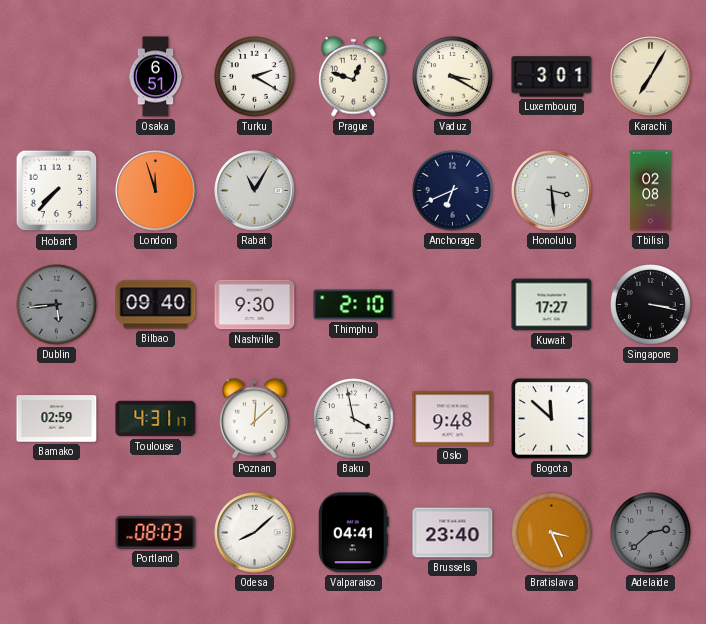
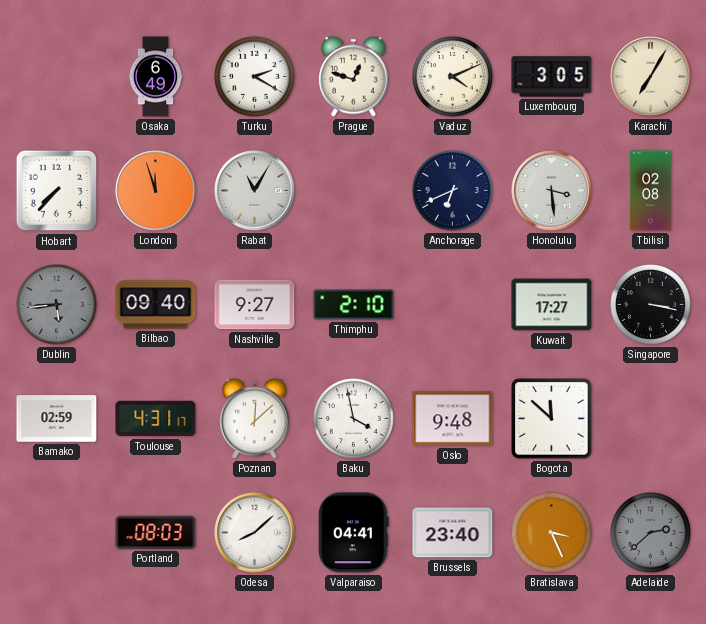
Osaka: 6:51 -> 6:49 (156, 77)
Vaduz: 3:20 -> 4:11 (453, 77)
Luxembourg: 3:01 -> 3:05 (552, 77)
Nashville: 9:30 -> 9:27 (255, 305)
